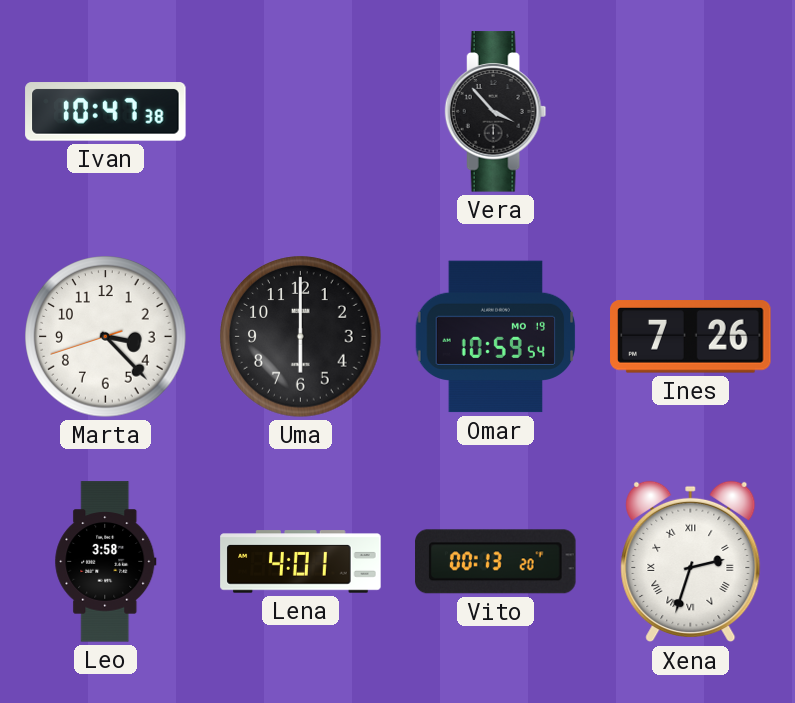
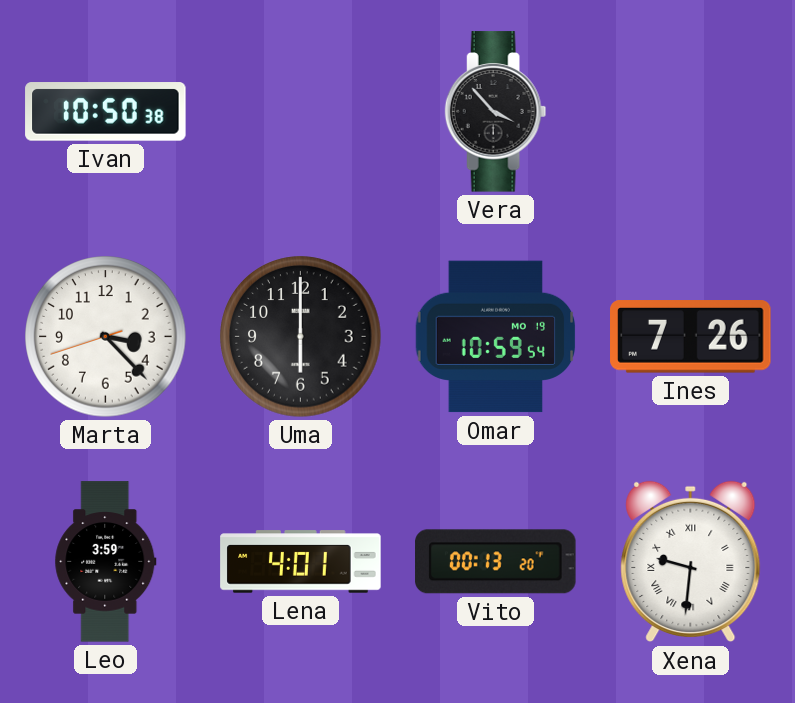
Ivan: 10:47 -> 10:50 (106, 112)
Leo: 3:58 -> 3:59 (106, 562)
Xena: 2:33 -> 9:31 (691, 562)
